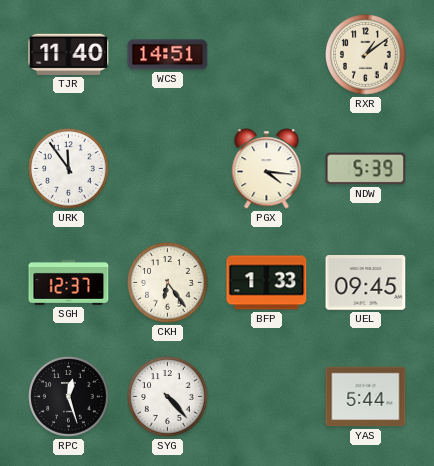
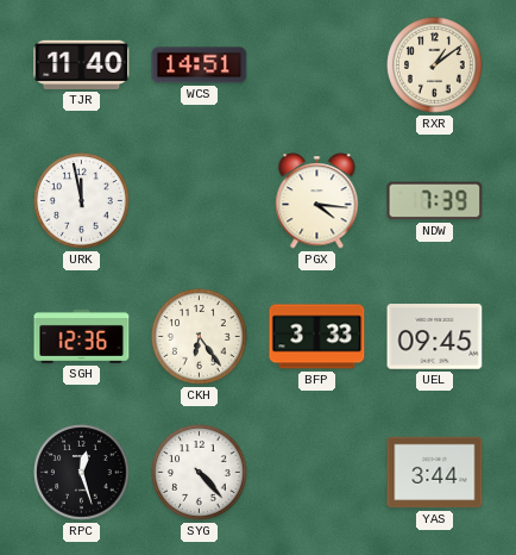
URK: 11:54 -> 11:58 (82, 201)
NDW: 5:39 -> 7:39 (435, 201)
SGH: 12:37 -> 12:36 (82, 336)
BFP: 1:33 -> 3:33 (317, 337)
YAS: 5:44 -> 3:44 (435, 473)
